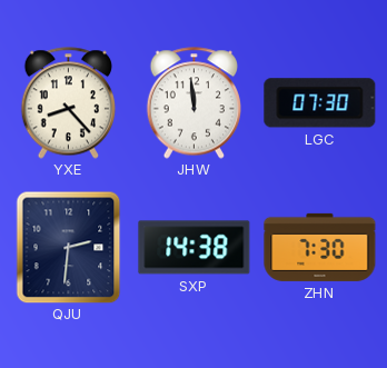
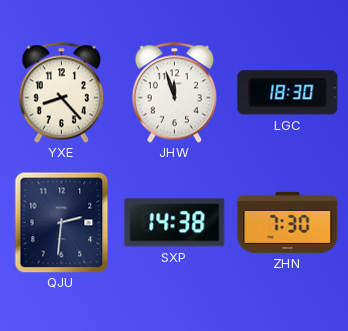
JHW: 11:59 -> 11:57 (174, 93)
LGC: 07:30 -> 18:30 (288, 93)
